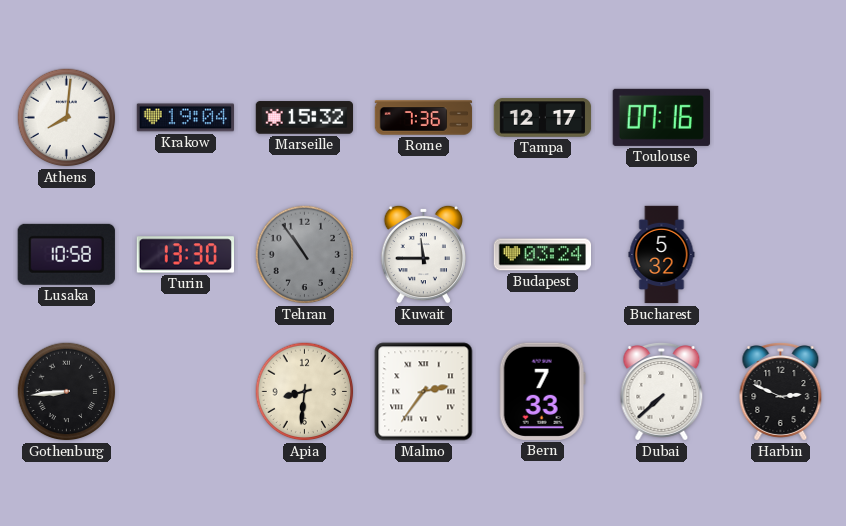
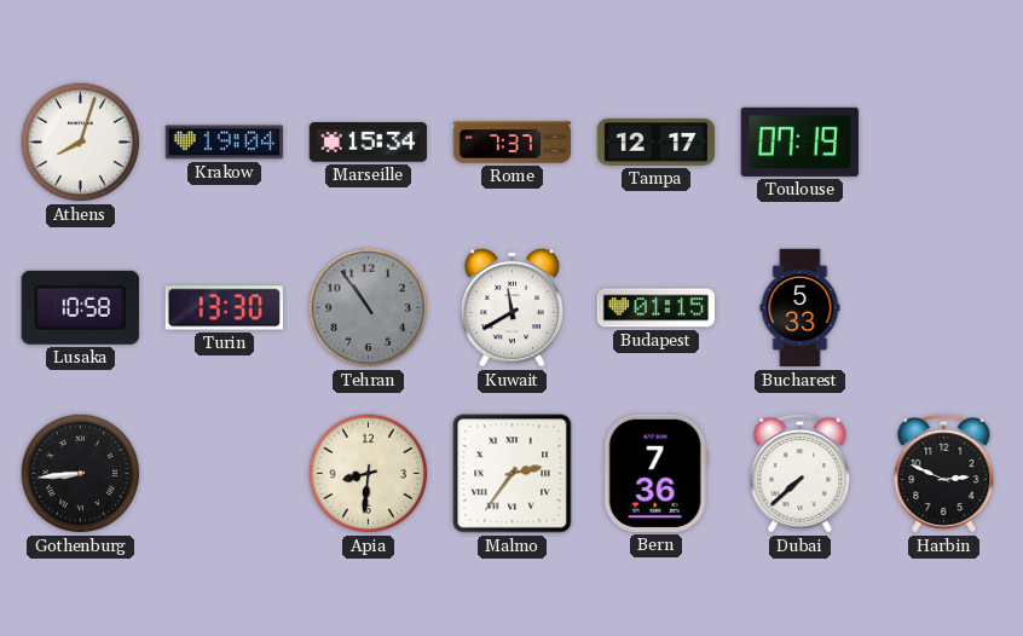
Athens: 8:01 -> 8:03 (81, 143)
Marseille: 15:32 -> 15:34 (368, 143)
Rome: 7:36 -> 7:37 (513, 143)
Toulouse: 07:16 -> 07:19 (799, 141)
Kuwait: 11:45 -> 11:40 (511, 307)
Budapest: 03:24 -> 01:15 (657, 308)
Bucharest: 5:32 -> 5:33 (801, 308)
Bern: 7:33 -> 7:36 (655, 473)
